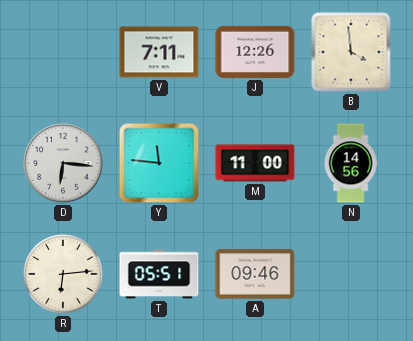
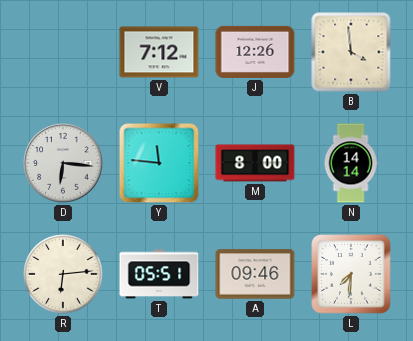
V: 7:11 -> 7:12 (159, 52)
M: 11:00 -> 8:00 (255, 163)
N: 14:56 -> 14:14 (351, 163)
L: none -> 7:31 (351, 274)
